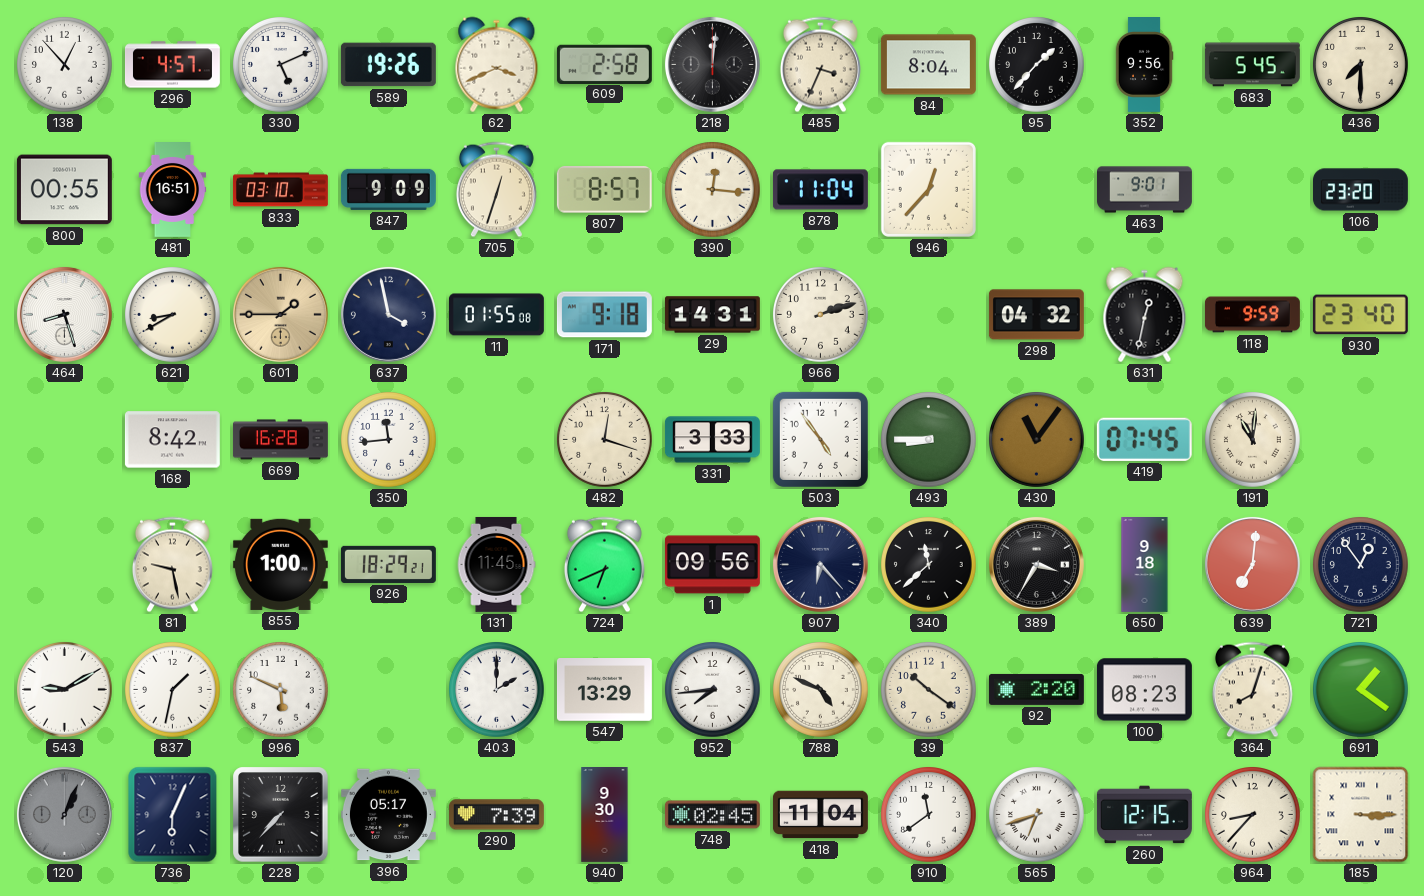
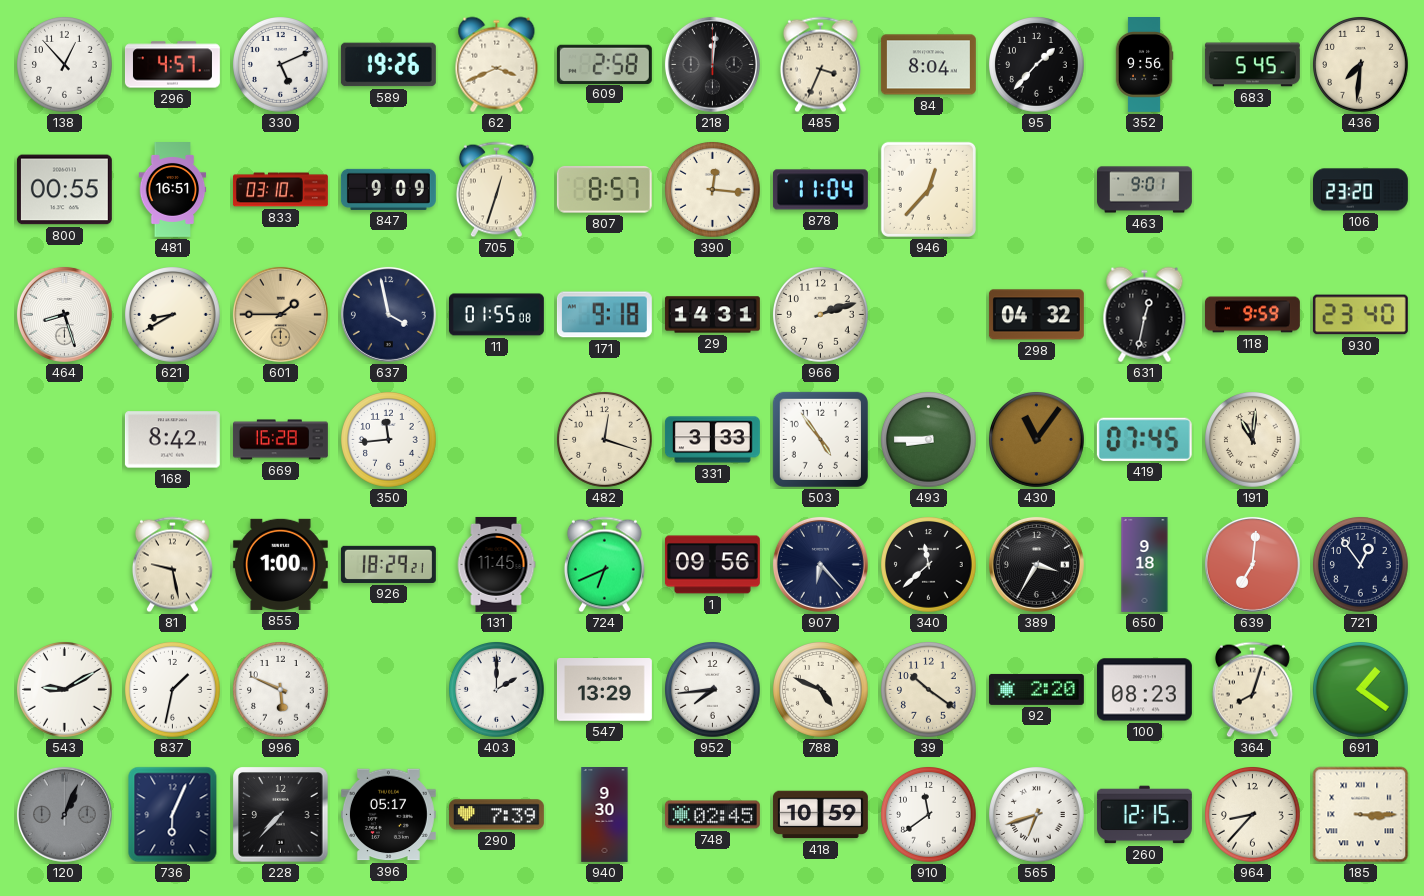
436: 7:30 -> 7:31 (1361, 65)
418: 11:04 -> 10:59 (820, 815)
